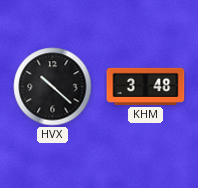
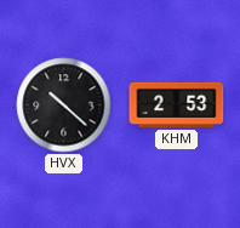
KHM: 3:48 -> 2:53 (177, 104)
